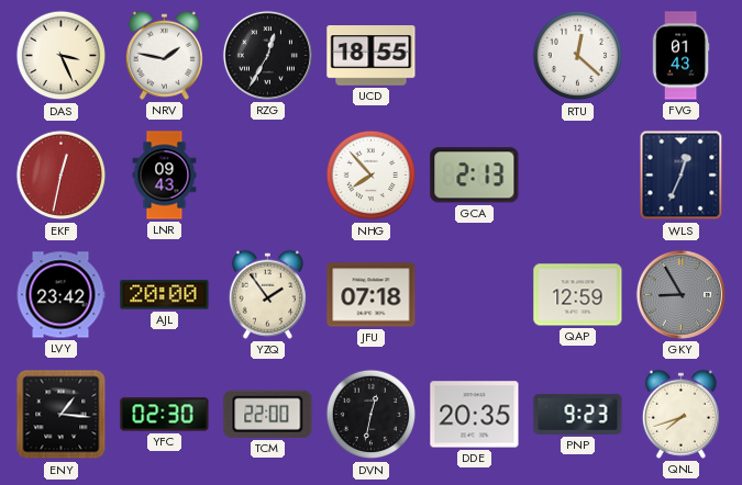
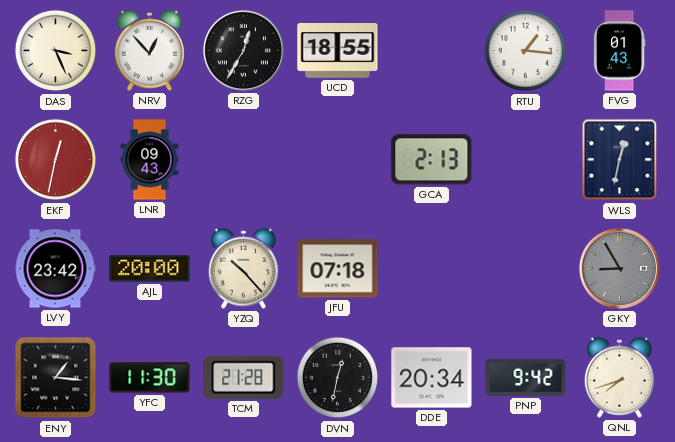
NRV: 1:47 -> 12:53 (149, 50)
RTU: 12:22 -> 1:16 (526, 51)
NHG: 7:53 -> none (372, 176)
WLS: 12:34 -> 12:32 (620, 160)
YZQ: 1:54 -> 10:23 (243, 268)
QAP: 12:59 -> none (578, 295)
YFC: 02:30 -> 11:30 (150, 378)
TCM: 22:00 -> 21:28 (244, 377)
DDE: 20:35 -> 20:34 (432, 378)
PNP: 9:23 -> 9:42 (526, 377)
